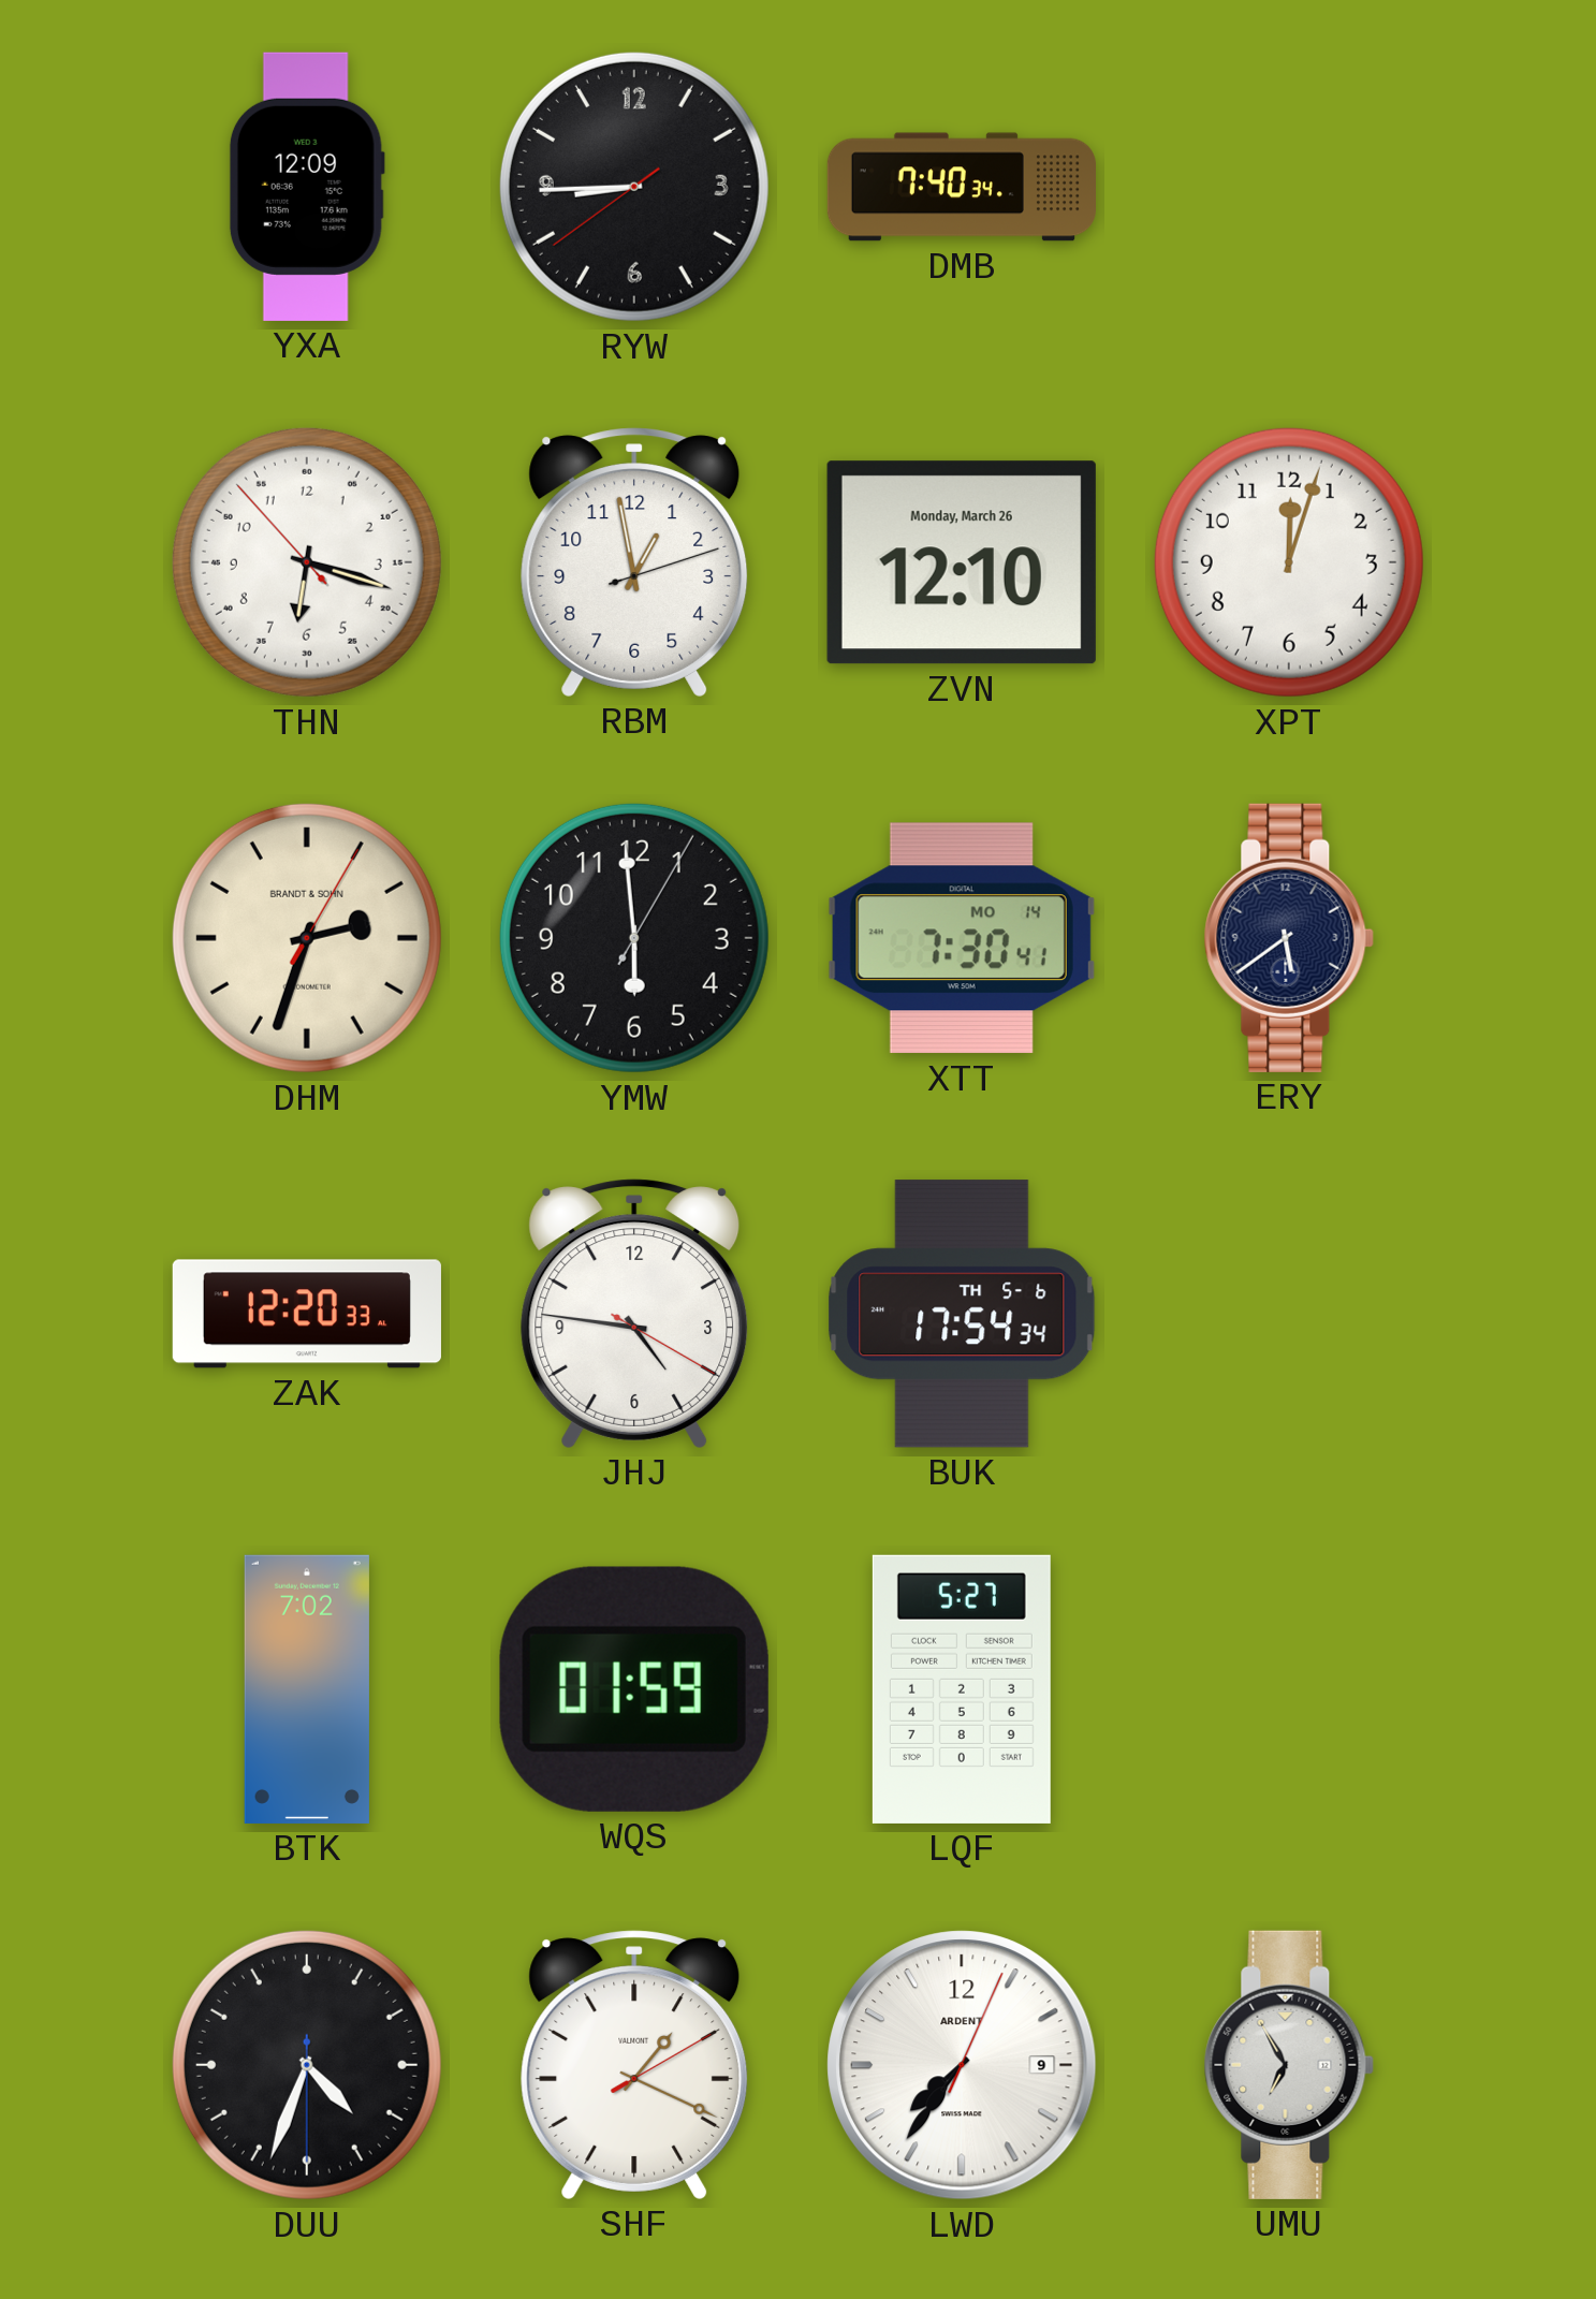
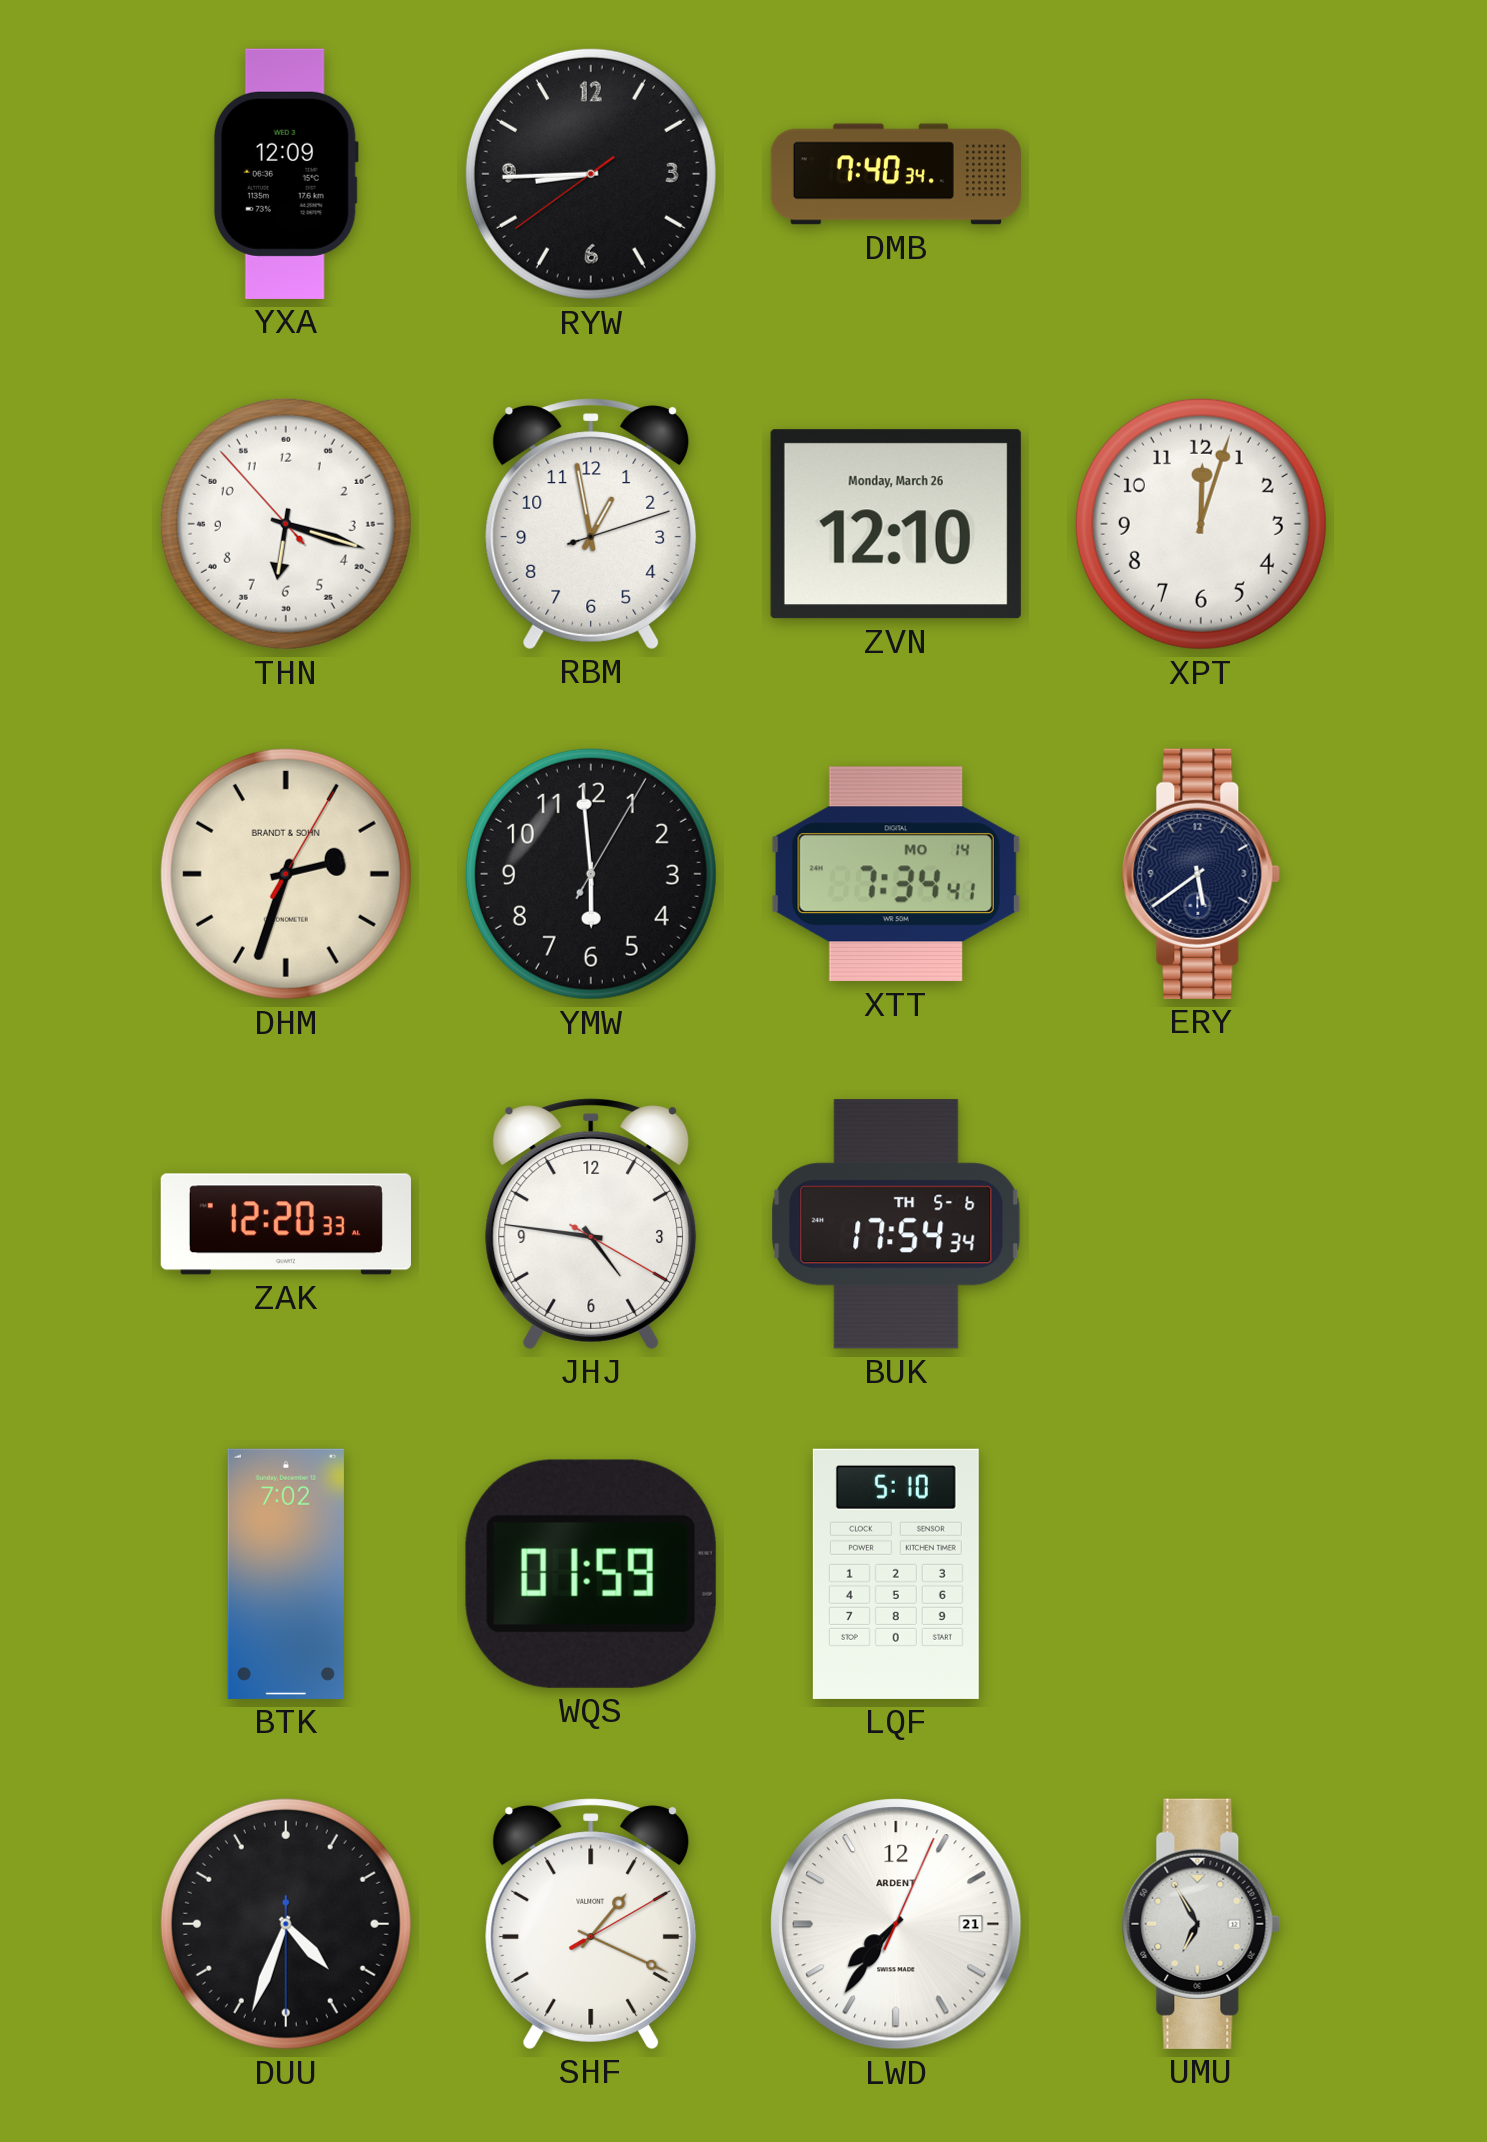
XTT: 7:30 -> 7:34 (896, 874)
LQF: 5:27 -> 5:10 (896, 1574)
LWD date: 9 -> 21 (896, 1924)
